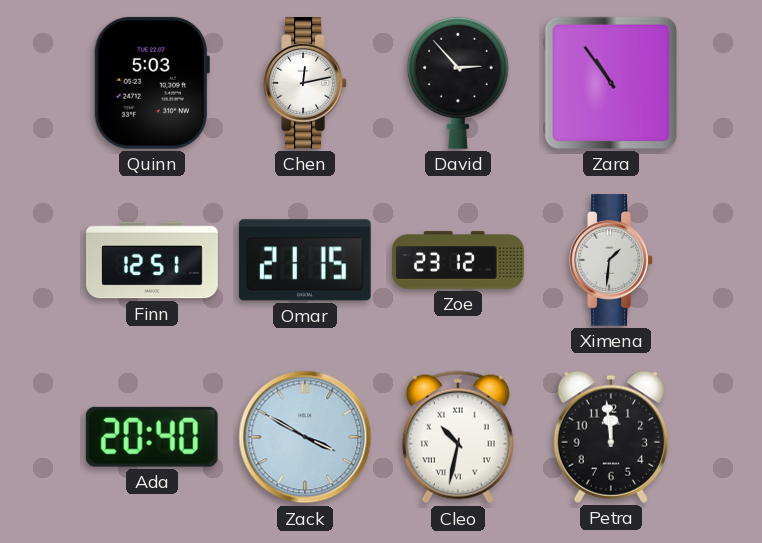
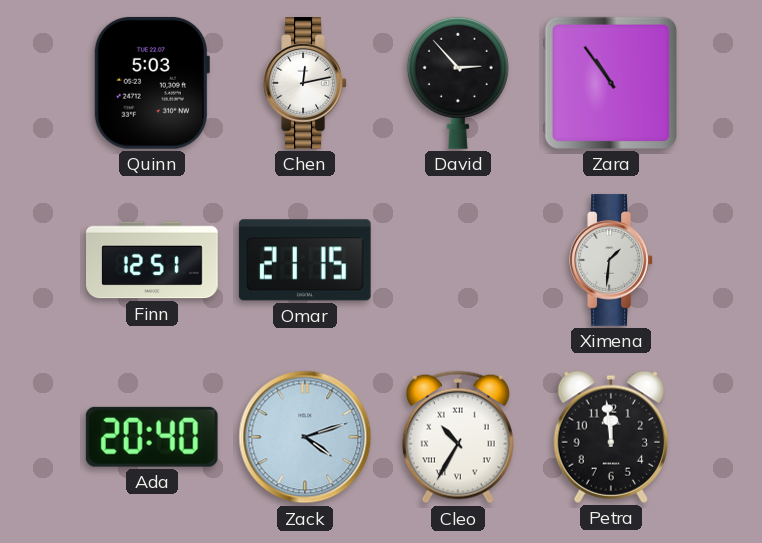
Zoe: 23:12 -> none (458, 260)
Zack: 3:50 -> 4:12 (305, 437)
Cleo: 10:32 -> 10:35 (458, 437)
